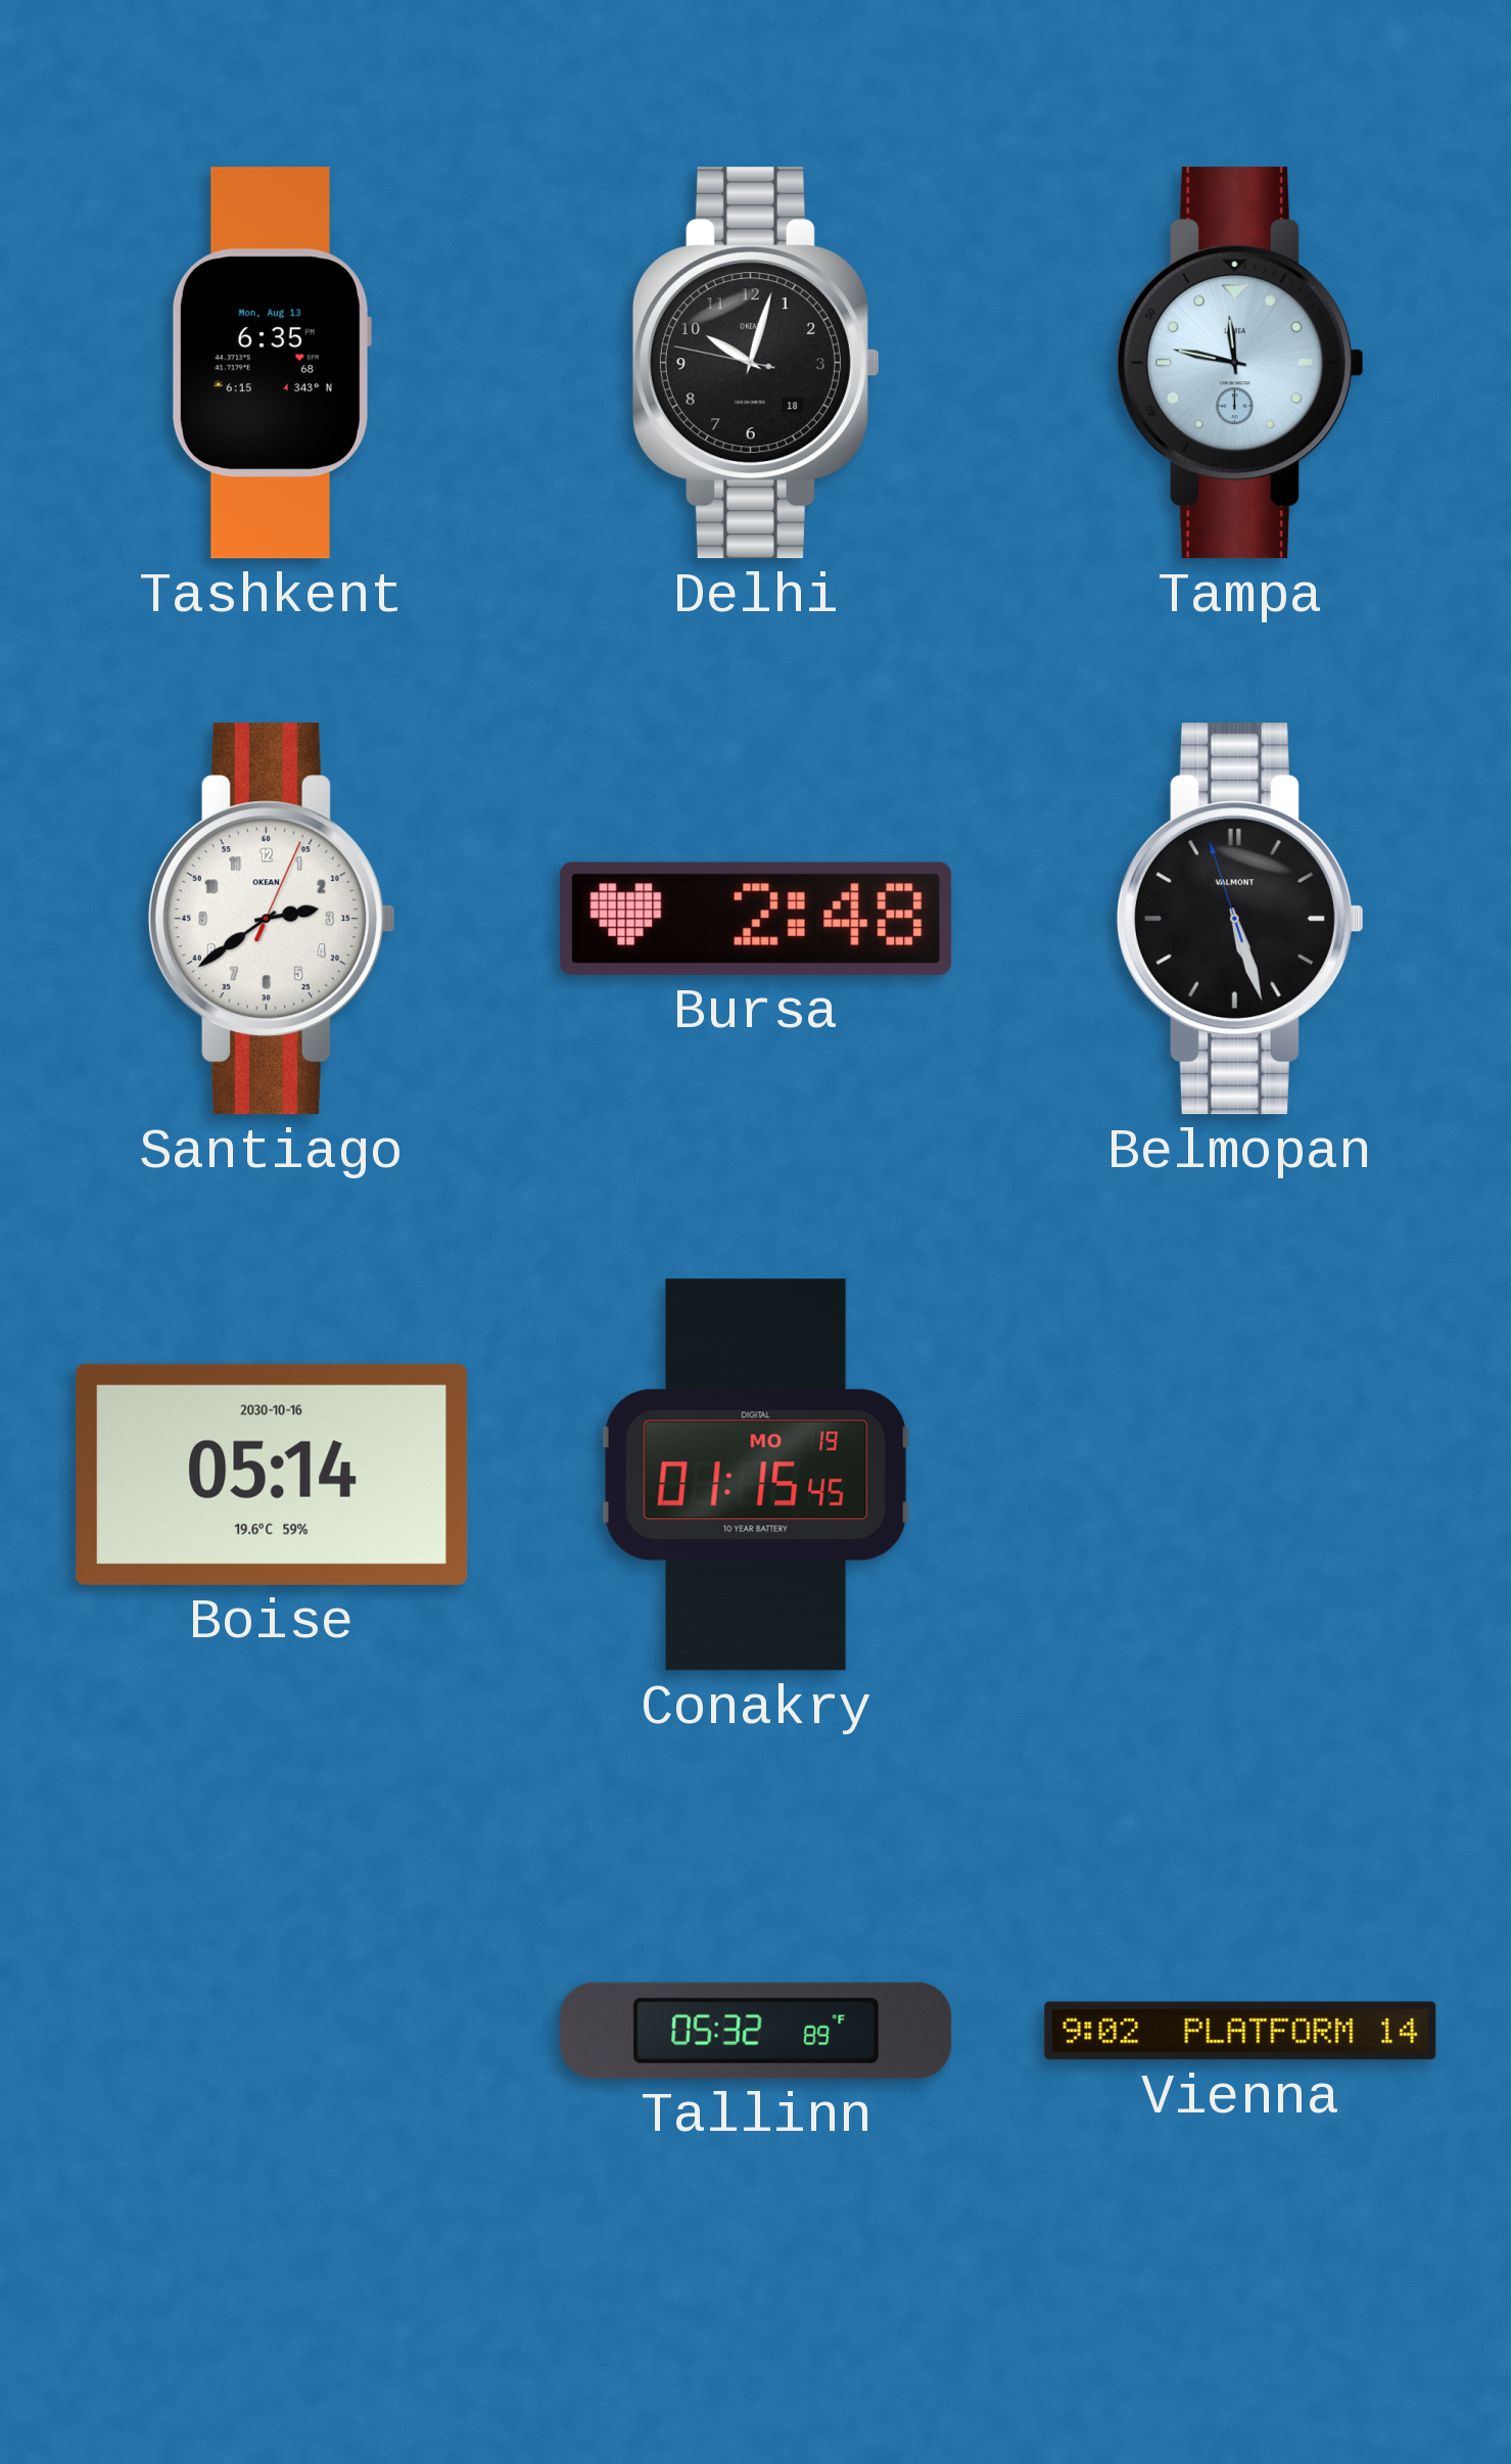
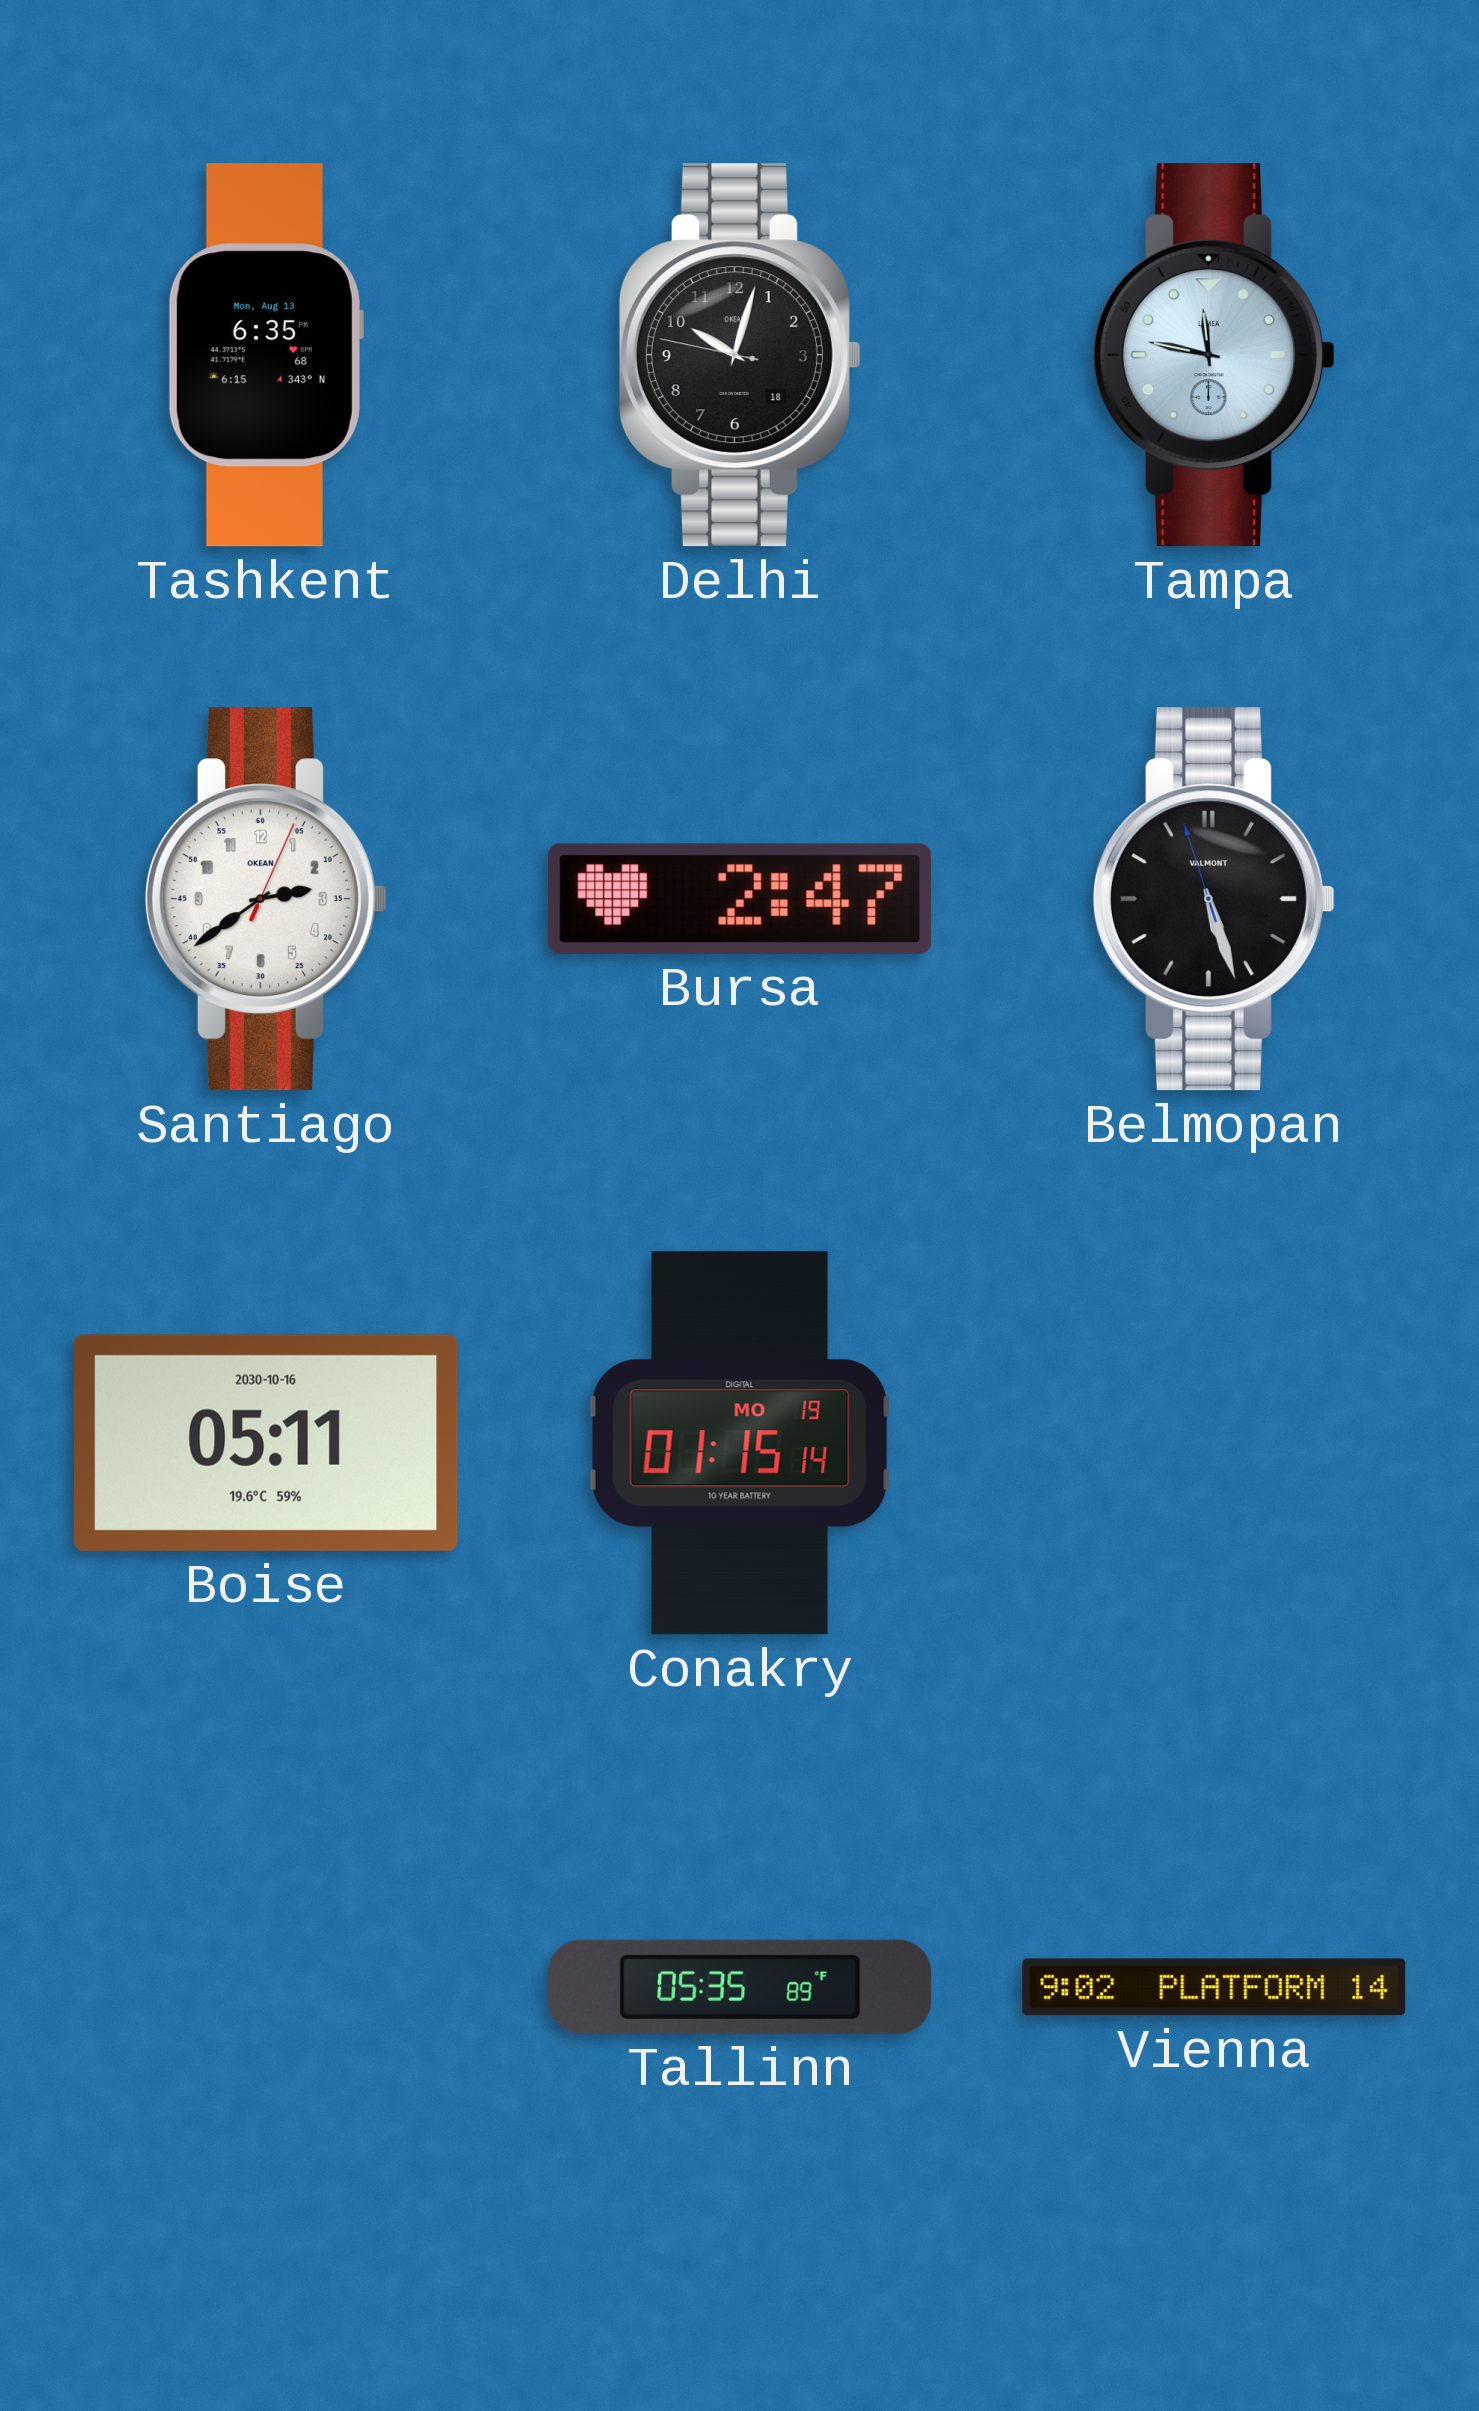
Bursa: 2:48 -> 2:47 (740, 899)
Boise: 05:14 -> 05:11 (266, 1443)
Conakry: 01:15:45 -> 01:15:14 (740, 1443)
Tallinn: 05:32 -> 05:35 (740, 1987)
